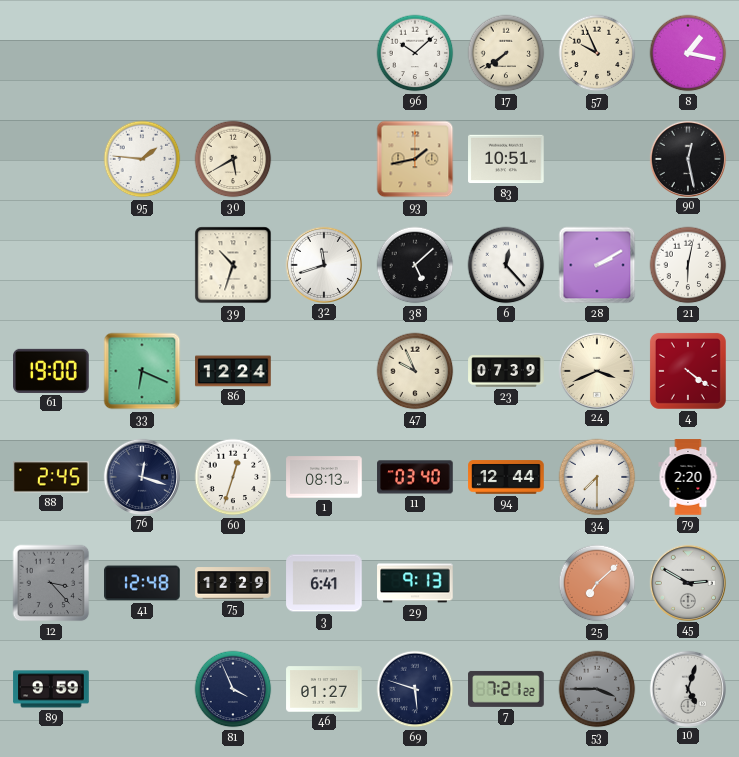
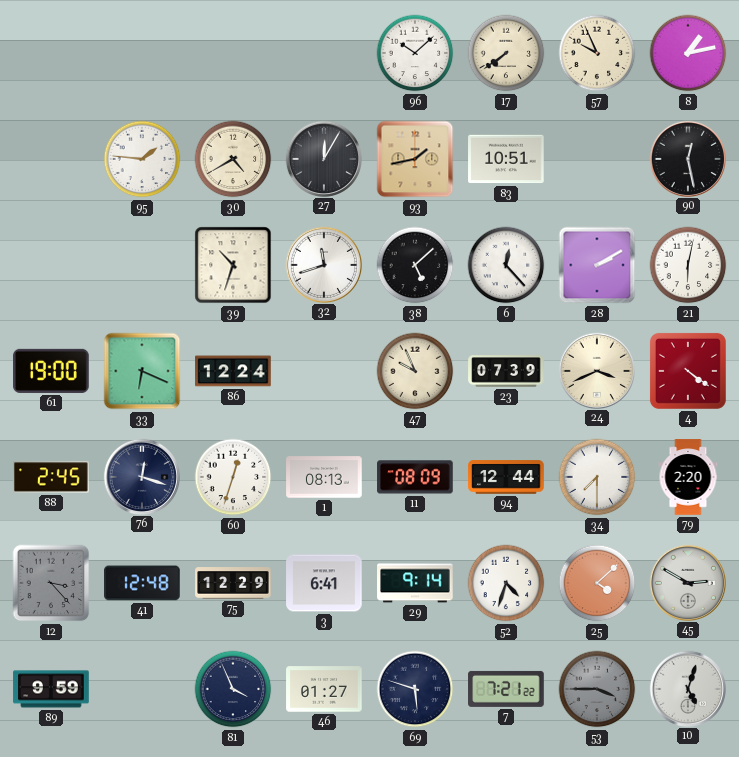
8: 1:17 -> 1:13 (688, 53)
30: 5:40 -> 4:40 (233, 159)
27: none -> 12:05 (323, 158)
11: 03:40 -> 08:09 (415, 477)
29: 9:13 -> 9:14 (415, 583)
52: none -> 4:33 (506, 583)
25: 7:08 -> 4:08 (597, 583)
